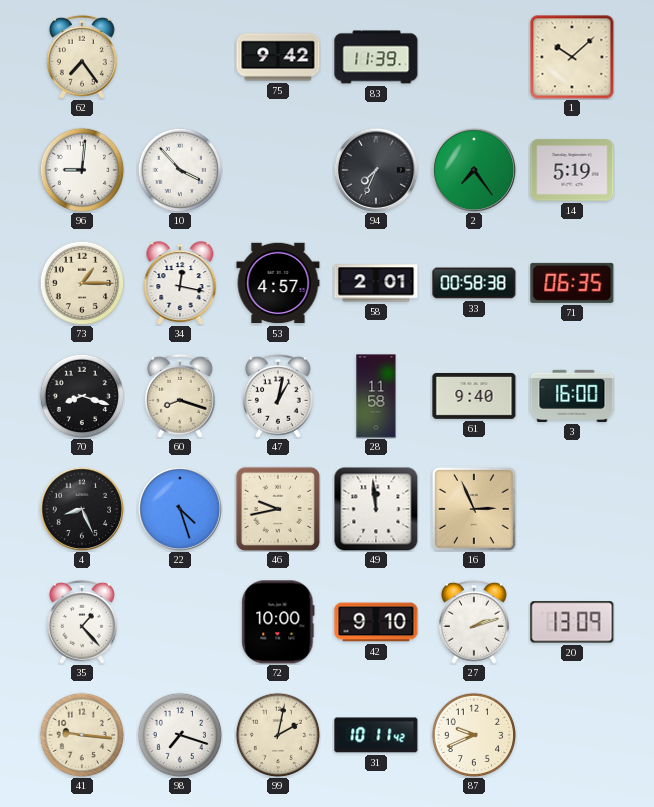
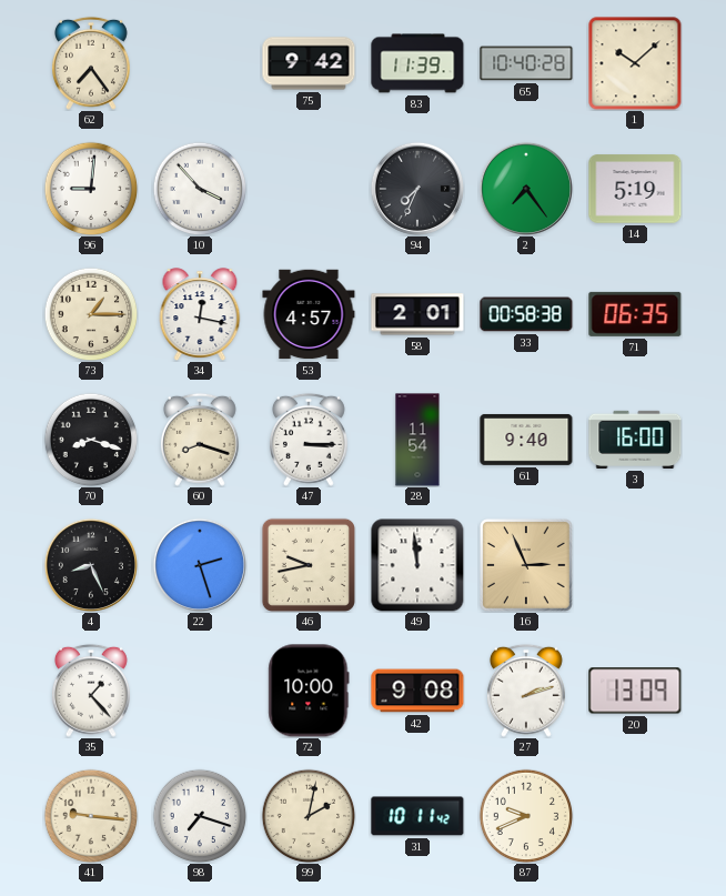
65: none -> 10:40 (526, 63)
47: 1:02 -> 3:15 (309, 440)
28: 11:58 -> 11:54 (417, 440)
22: 4:27 -> 2:27 (200, 565)
42: 9:10 -> 9:08 (417, 691)
